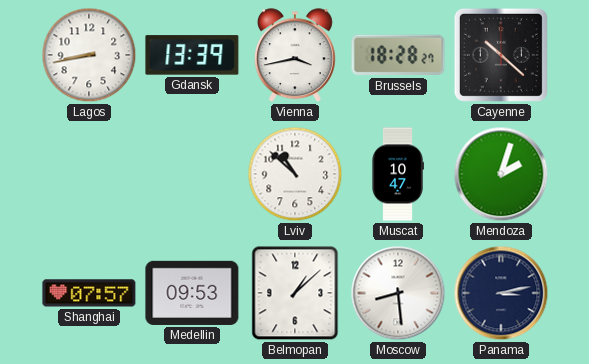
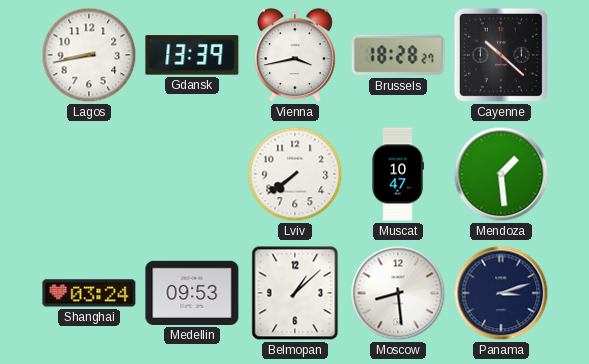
Lviv: 10:52 -> 7:39 (295, 174)
Mendoza: 2:03 -> 1:29 (501, 174)
Shanghai: 07:57 -> 03:24 (89, 293)
Panama: 3:13 -> 3:12 (501, 293)
